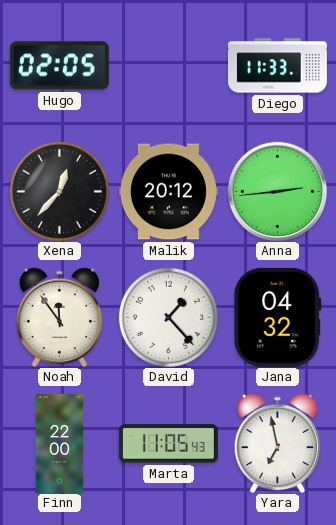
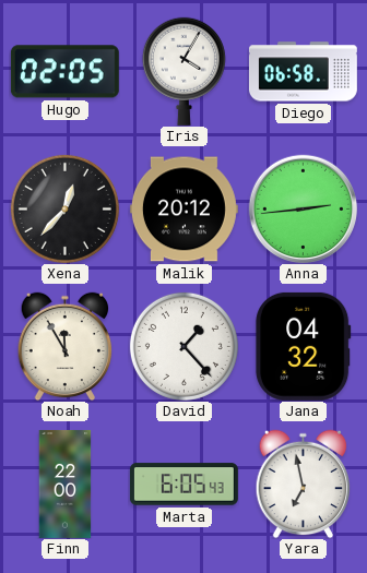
Iris: none -> 4:05 (183, 71)
Diego: 11:33 -> 06:58 (303, 72)
Noah: 11:54 -> 11:55 (66, 346)
Marta: 11:05 -> 6:05 (183, 485)
